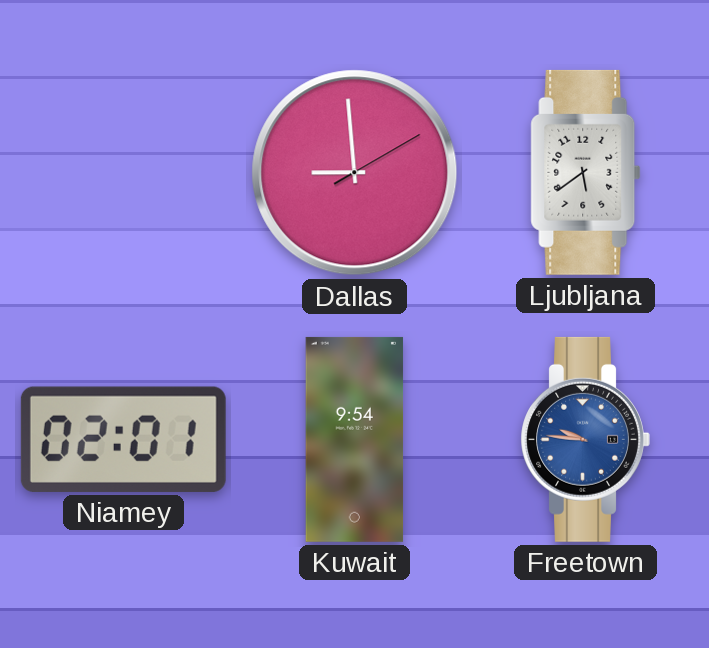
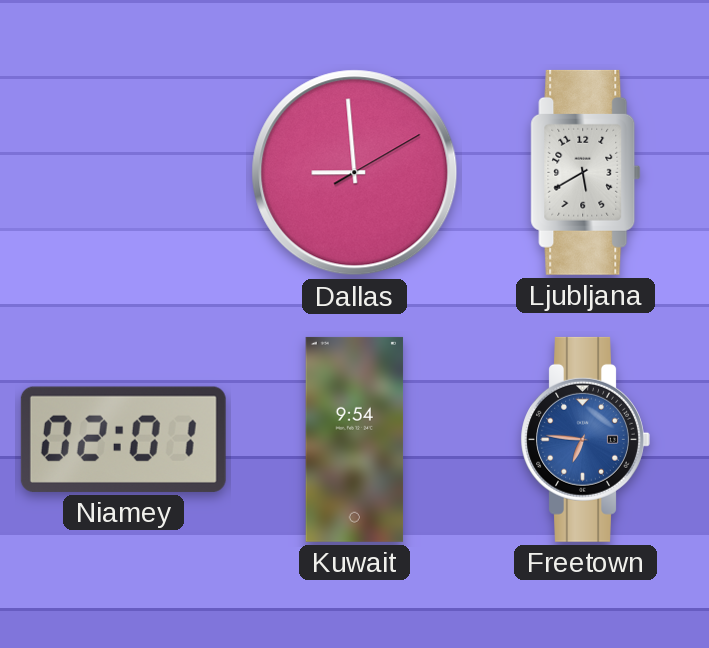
Ljubljana: 5:39 -> 5:40 (586, 172)
Freetown: 9:46 -> 6:46 (585, 439)
